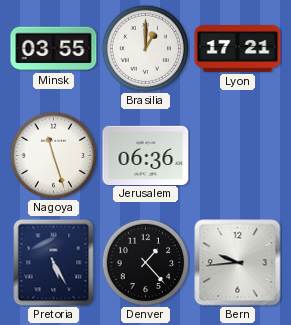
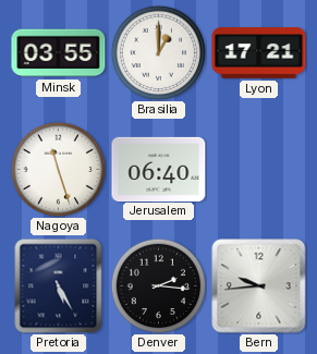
Jerusalem: 06:36 -> 06:40 (159, 169)
Denver: 1:23 -> 2:16 (158, 285)
